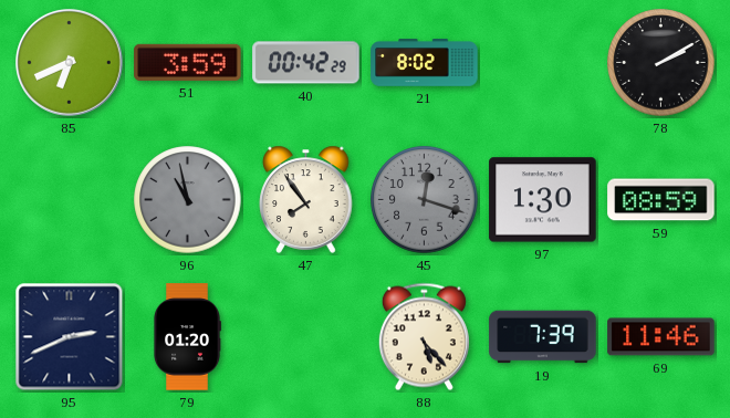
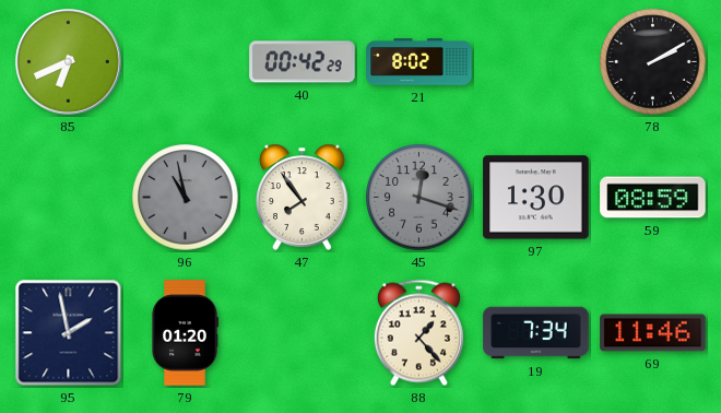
51: 3:59 -> none (188, 62)
95: 2:41 -> 1:58 (69, 333)
88: 5:23 -> 1:23 (418, 333)
19: 7:39 -> 7:34 (536, 333)
